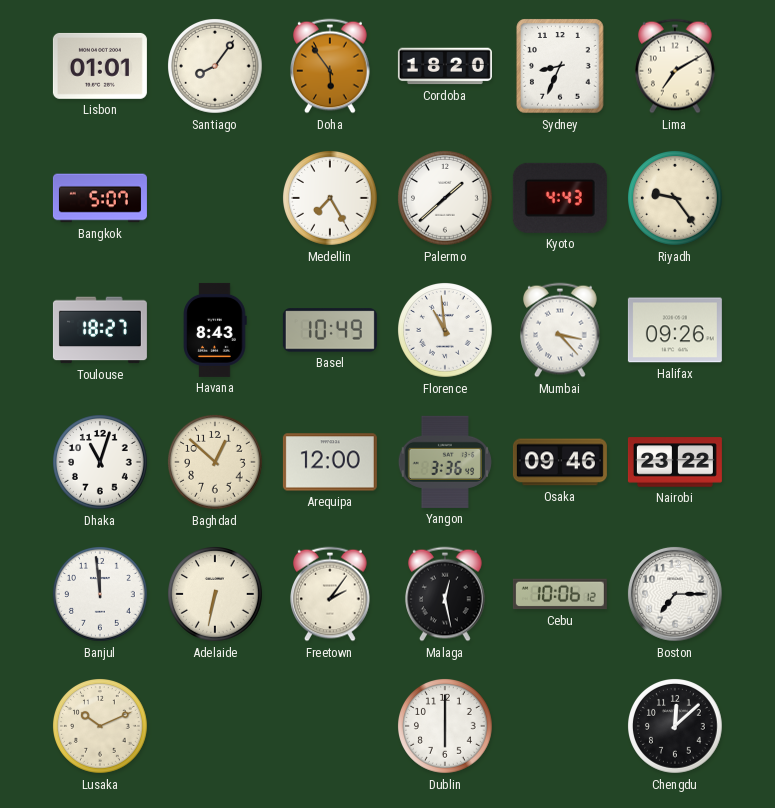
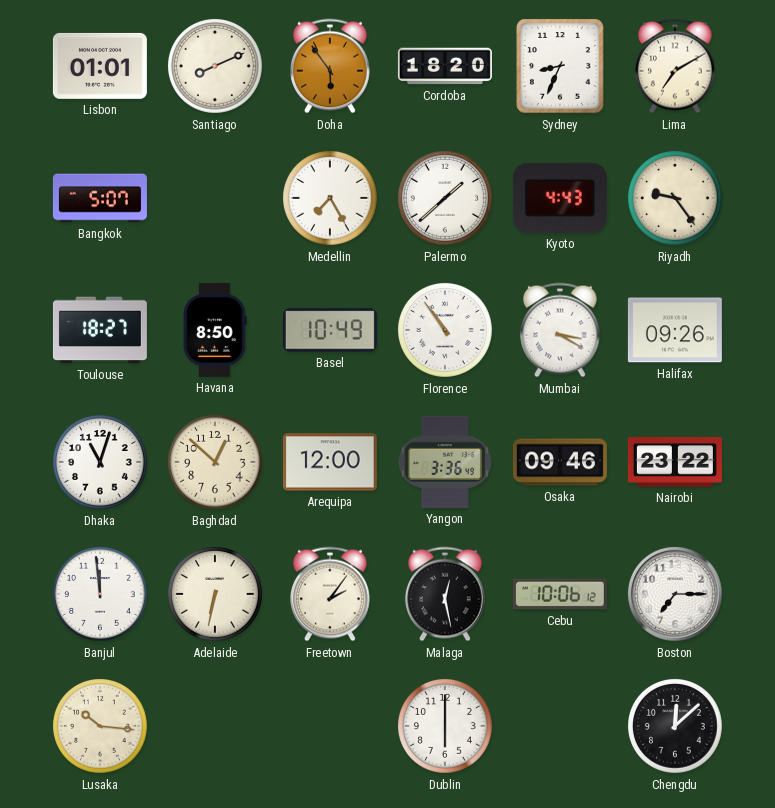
Santiago: 8:06 -> 8:11 (216, 67)
Havana: 8:43 -> 8:50 (215, 330)
Florence: 10:59 -> 10:54 (446, 331)
Mumbai: 3:23 -> 3:20 (561, 330)
Lusaka: 10:11 -> 10:16 (101, 727)
